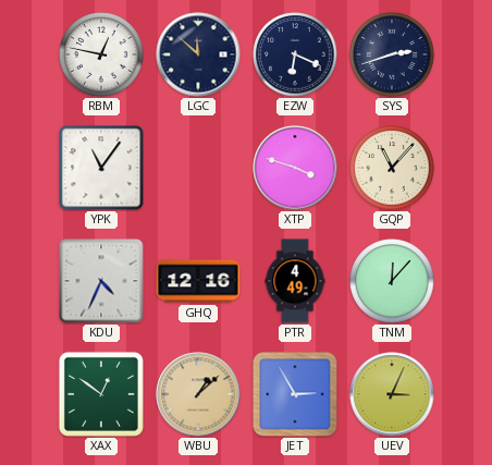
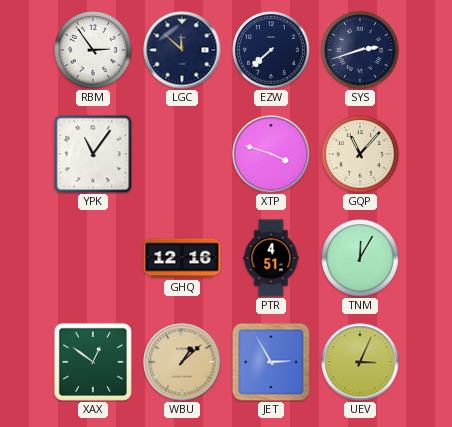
RBM: 12:47 -> 2:54 (93, 50)
EZW: 6:19 -> 7:38 (271, 50)
KDU: 4:34 -> none (101, 281)
PTR: 4:49 -> 4:51 (271, 258)
TNM: 12:07 -> 12:05 (360, 258)
